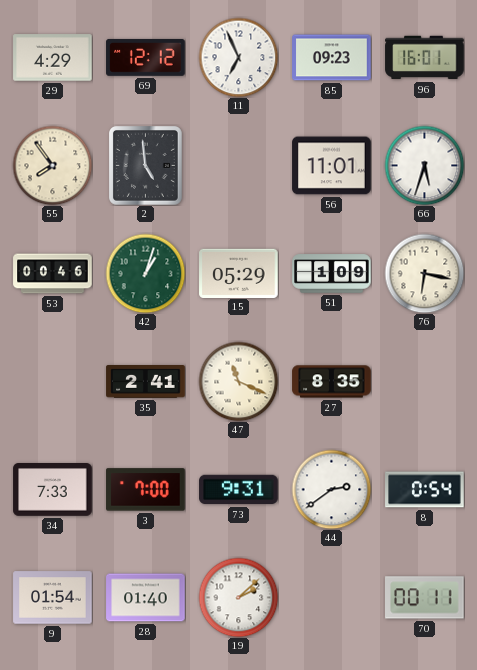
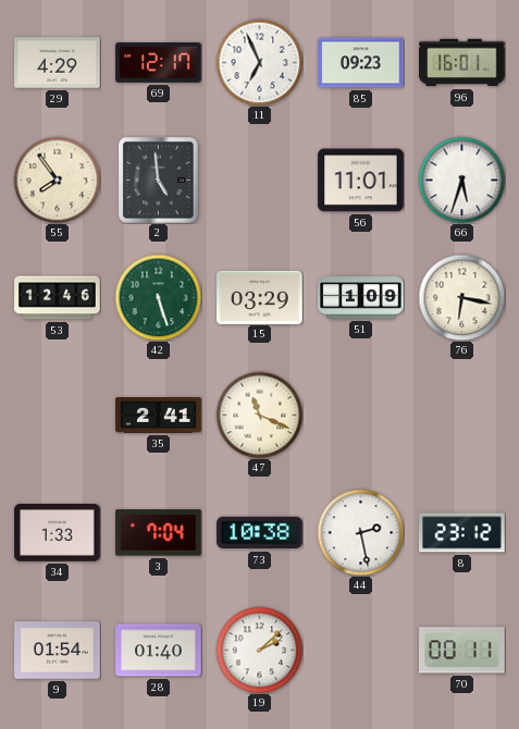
69: 12:12 -> 12:17 (159, 63)
53: 00:46 -> 12:46 (58, 298)
42: 1:03 -> 5:27 (158, 297)
15: 05:29 -> 03:29 (260, 297)
27: 8:35 -> none (332, 382)
34: 7:33 -> 1:33 (58, 533)
3: 7:00 -> 7:04 (159, 533)
73: 9:31 -> 10:38 (260, 533)
44: 2:39 -> 2:28 (360, 532)
8: 0:54 -> 23:12 (462, 533)
